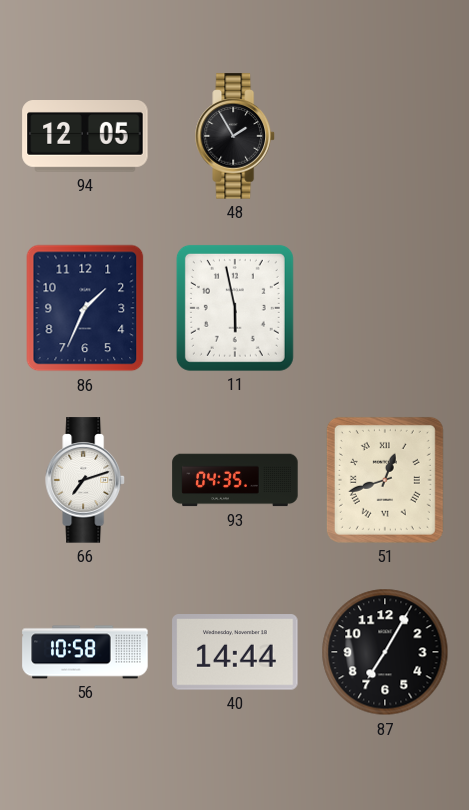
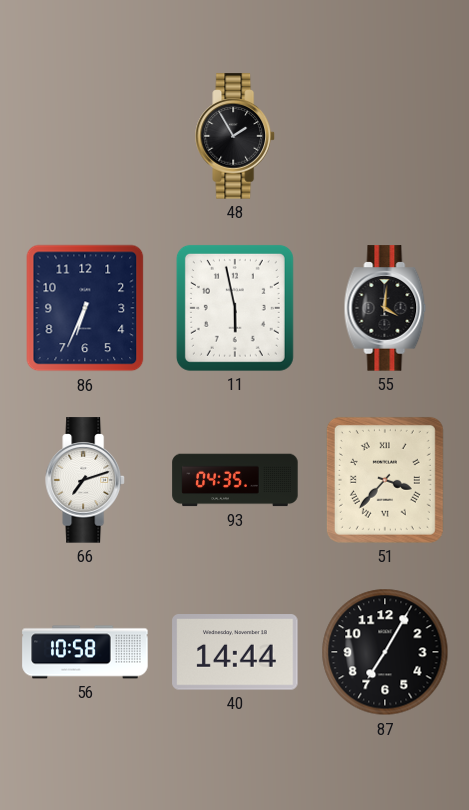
94: 12:05 -> none (85, 137)
86: 1:34 -> 6:34 (85, 308)
55: none -> 4:01 (385, 308)
51: 12:42 -> 3:37 (385, 480)
